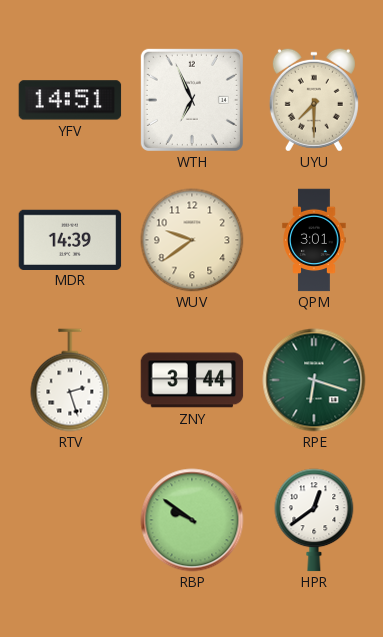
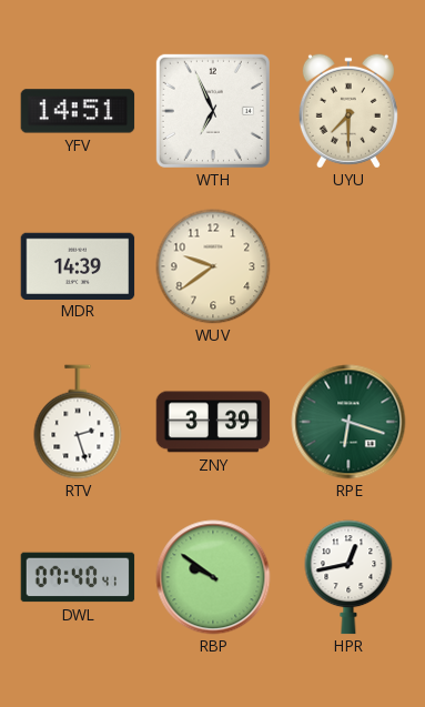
QPM: 3:01 -> none (314, 240)
ZNY: 3:44 -> 3:39 (213, 422)
DWL: none -> 07:40 (78, 577)
HPR: 12:39 -> 12:43 (348, 577)
